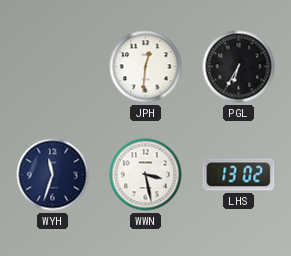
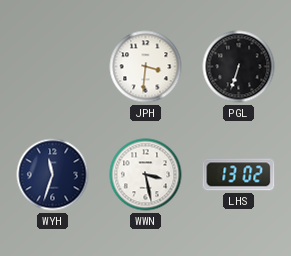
JPH: 12:31 -> 3:31 (146, 67)
PGL: 6:35 -> 6:33 (239, 67)
